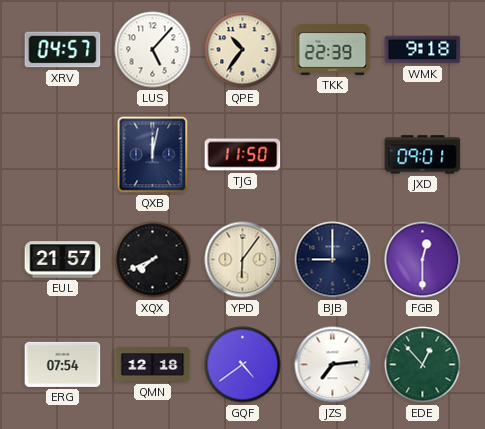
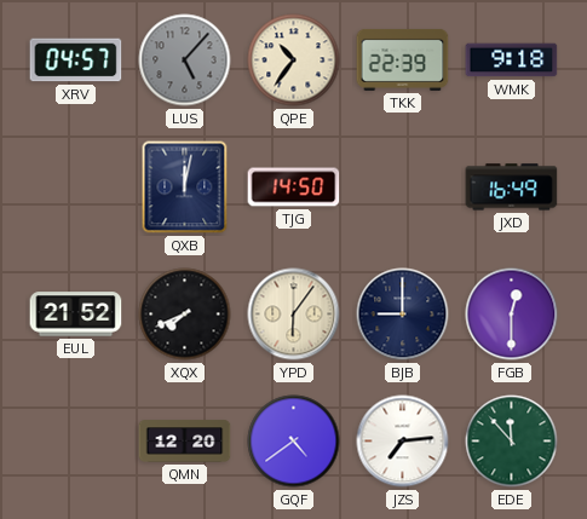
LUS dial: white -> grey (185, 60)
TJG: 11:50 -> 14:50 (294, 188)
JXD: 09:01 -> 16:49 (512, 188)
EUL: 21:57 -> 21:52 (76, 315)
ERG: 07:54 -> none (63, 364)
QMN: 12:18 -> 12:20 (185, 442)
EDE: 12:53 -> 11:53 (512, 442)
